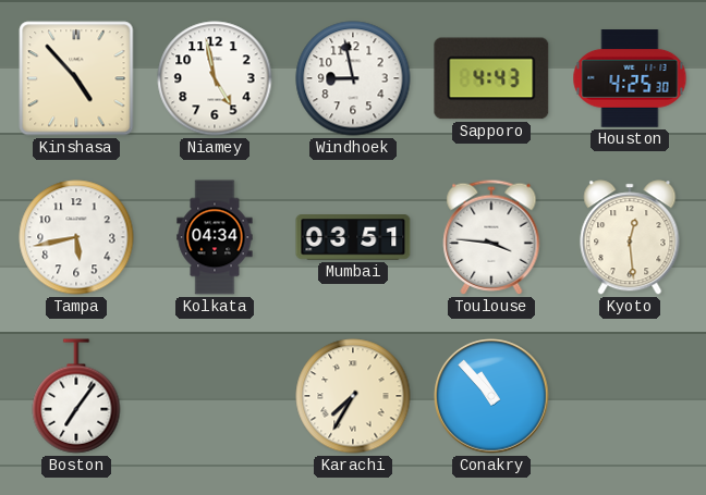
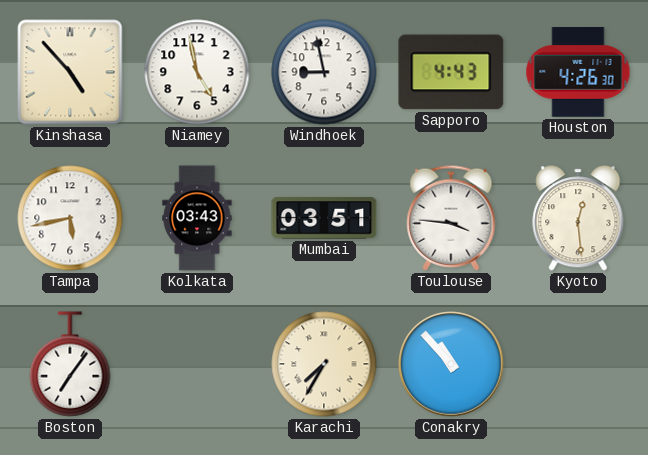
Houston: 4:25 -> 4:26 (578, 72)
Kolkata: 04:34 -> 03:43 (197, 218)
